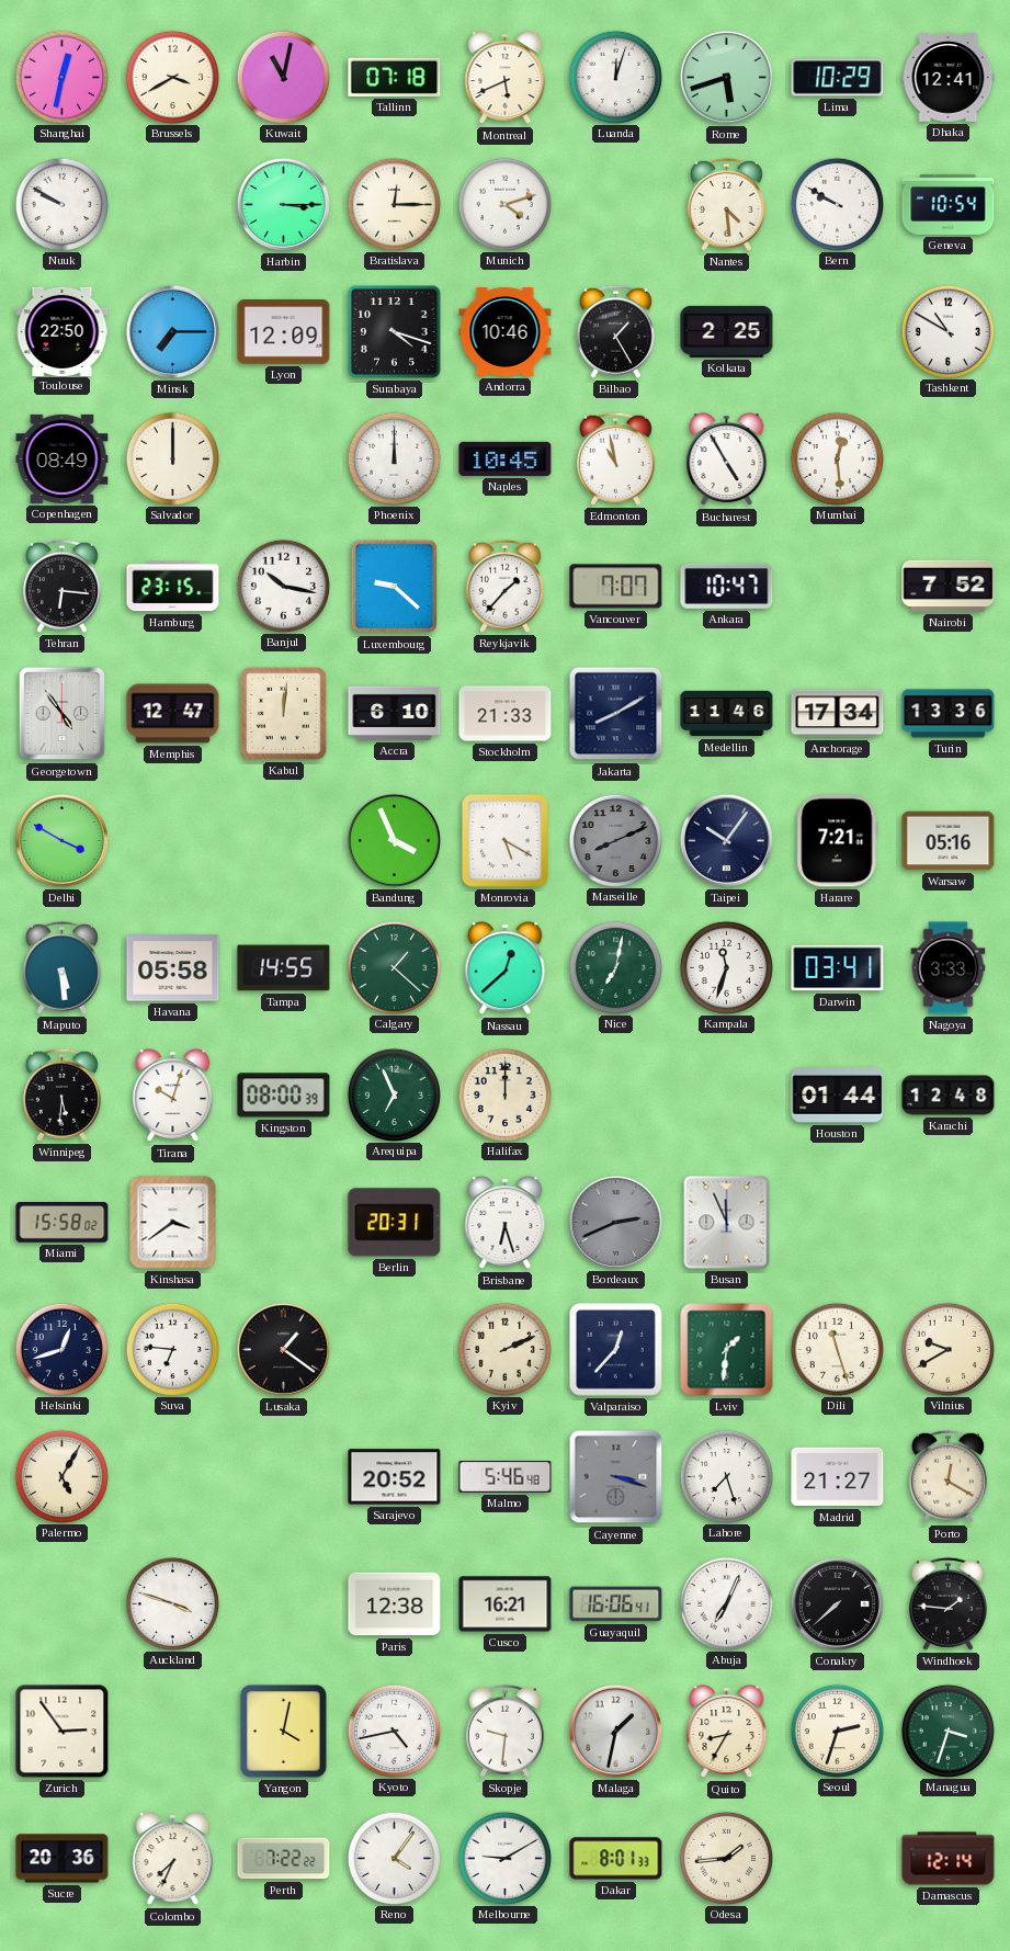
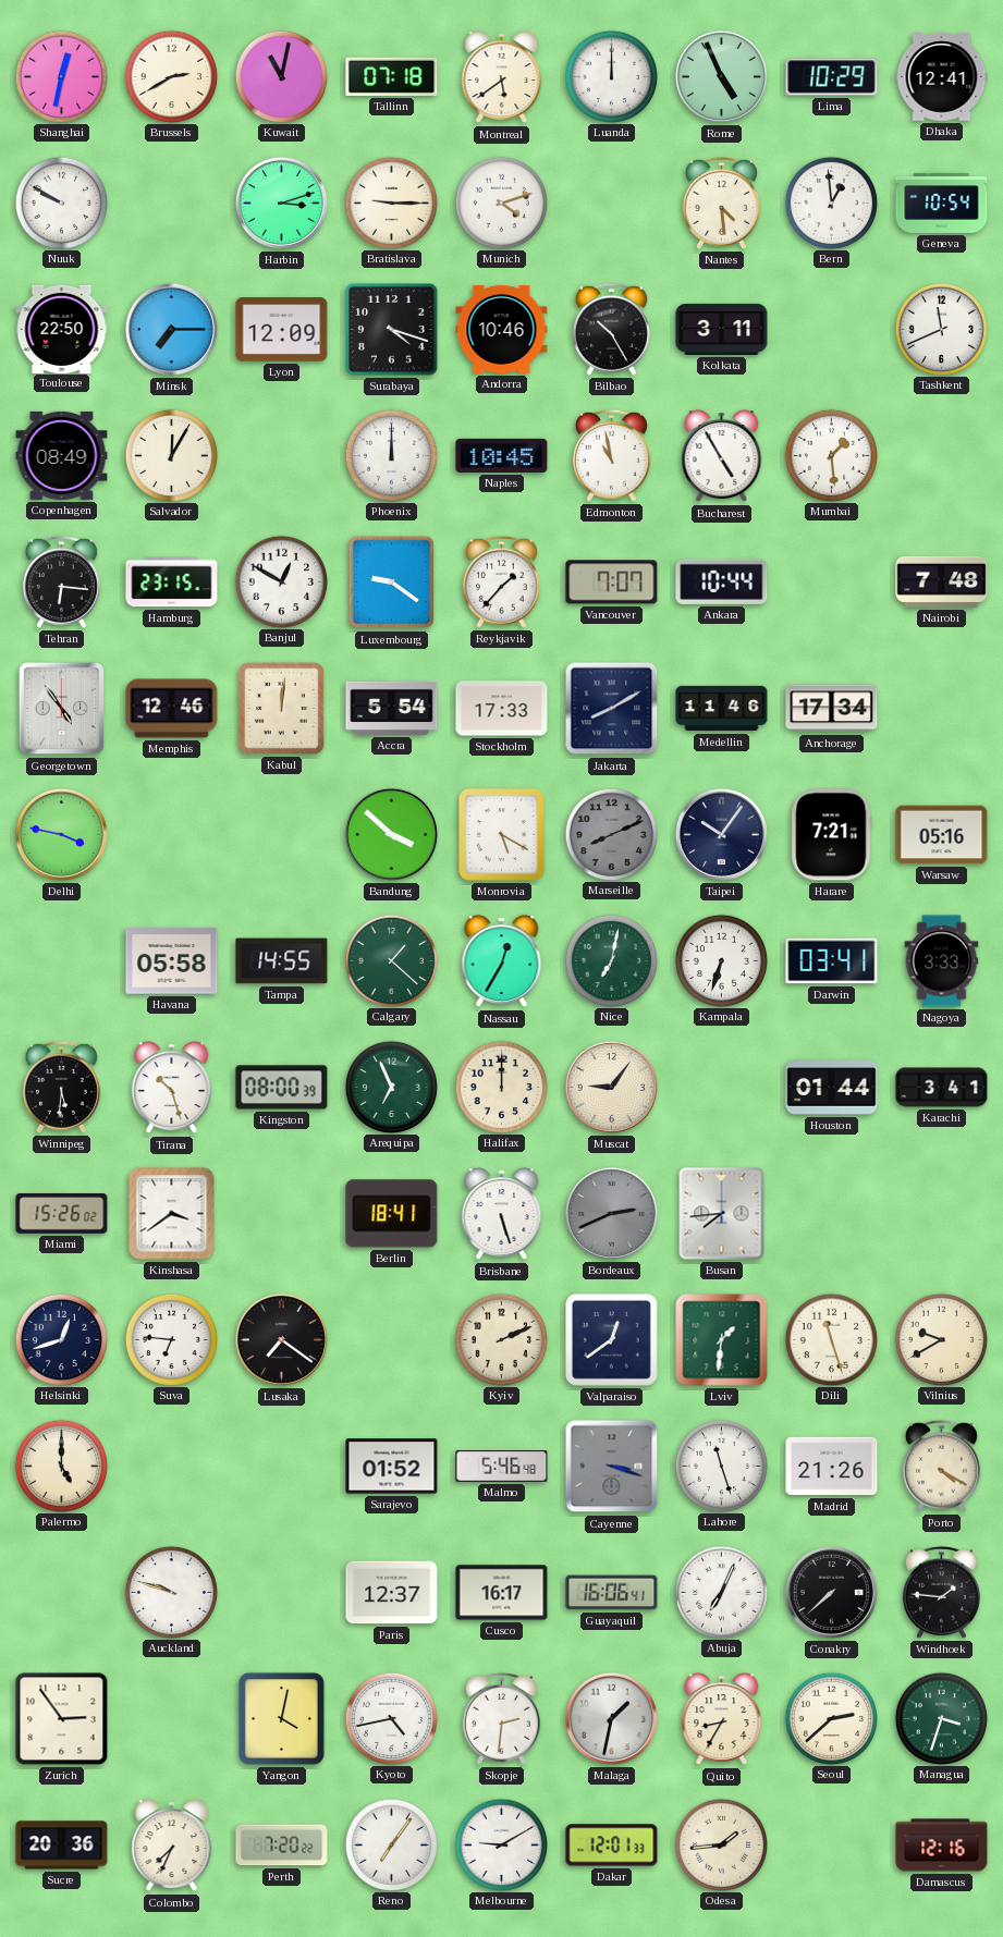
Brussels: 3:40 -> 2:40 (171, 76)
Montreal: 5:41 -> 5:39 (502, 77)
Luanda: 12:03 -> 12:00 (611, 76)
Rome: 5:42 -> 4:56 (721, 76)
Harbin: 3:15 -> 3:12 (281, 203)
Bratislava: 12:15 -> 9:15 (391, 203)
Bern: 9:50 -> 12:59 (831, 203)
Bilbao: 1:25 -> 10:25 (611, 329)
Kolkata: 2:25 -> 3:11 (722, 329)
Tashkent: 10:50 -> 11:41 (941, 329)
Salvador: 12:00 -> 12:05 (171, 455)
Mumbai: 12:29 -> 1:29 (831, 455)
Banjul: 10:17 -> 12:50 (281, 581)
Luxembourg: 9:22 -> 9:21 (392, 583)
Ankara: 10:47 -> 10:44 (722, 581)
Nairobi: 7:52 -> 7:48 (942, 581)
Memphis: 12:47 -> 12:46 (172, 709)
Accra: 6:10 -> 5:54 (392, 708)
Stockholm: 21:33 -> 17:33 (502, 709)
Turin: 13:36 -> none (949, 714)
Delhi: 3:50 -> 3:47 (61, 834)
Bandung: 3:56 -> 3:52 (391, 834)
Maputo: 5:29 -> none (61, 967)
Nassau: 12:38 -> 12:35 (502, 961)
Kampala: 11:33 -> 6:33 (721, 960)
Tirana: 10:03 -> 10:27 (172, 1088)
Muscat: none -> 9:06 (611, 1087)
Karachi: 12:48 -> 3:41 (942, 1088)
Miami: 15:58 -> 15:26 (62, 1214)
Berlin: 20:31 -> 18:41 (392, 1214)
Brisbane: 6:27 -> 5:27 (502, 1214)
Busan: 11:56 -> 7:44 (722, 1214)
Lusaka: 1:21 -> 7:21 (281, 1339)
Valparaiso: 12:37 -> 12:39 (611, 1339)
Palermo: 5:05 -> 5:00 (61, 1466)
Sarajevo: 20:52 -> 01:52 (392, 1467)
Lahore: 7:27 -> 11:27 (721, 1466)
Madrid: 21:27 -> 21:26 (832, 1467)
Porto: 12:20 -> 4:20 (941, 1466)
Auckland: 3:48 -> 9:48 (171, 1592)
Paris: 12:38 -> 12:37 (392, 1593)
Cusco: 16:21 -> 16:17 (502, 1593)
Skopje: 9:31 -> 2:31 (501, 1718)
Seoul: 2:33 -> 2:38 (831, 1718)
Perth: 7:22 -> 7:20 (282, 1846)
Reno: 4:06 -> 7:06 (391, 1844)
Dakar: 8:01 -> 12:01 (612, 1846)
Damascus: 12:14 -> 12:16 (942, 1846)
